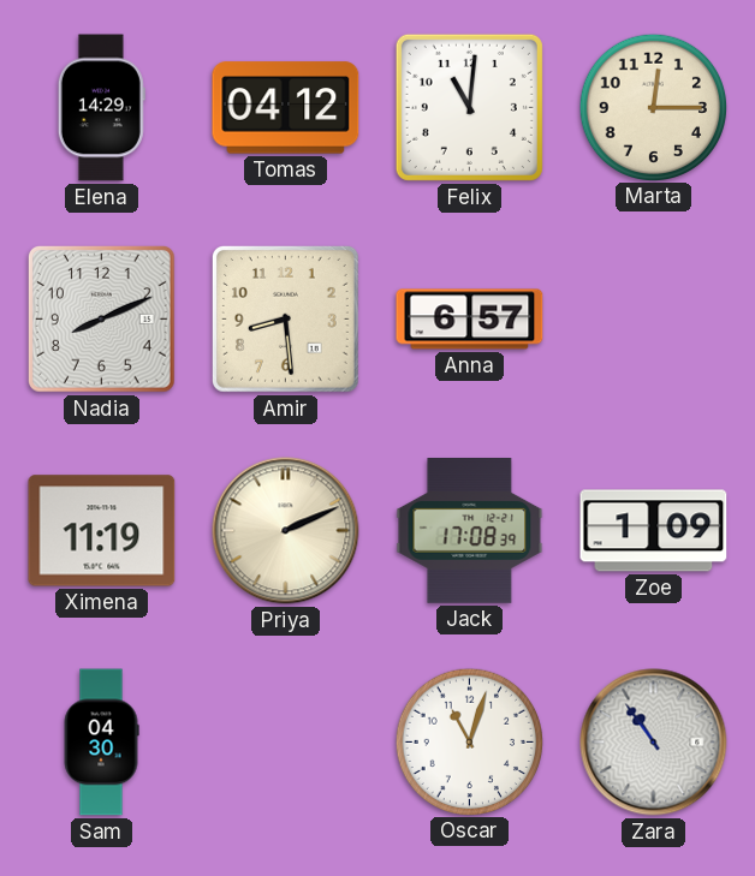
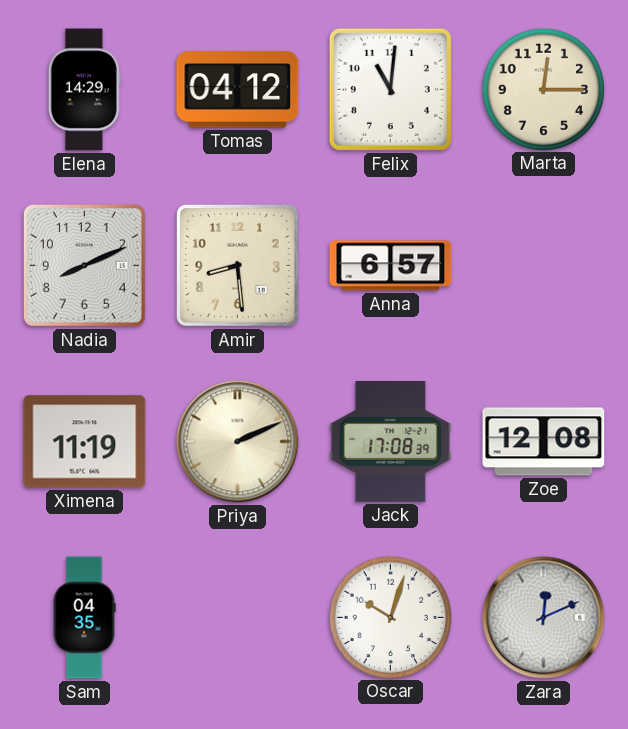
Zoe: 1:09 -> 12:08 (544, 442)
Sam: 04:30 -> 04:35 (84, 618)
Oscar: 11:03 -> 10:03 (390, 617)
Zara: 10:54 -> 12:11 (544, 618)
